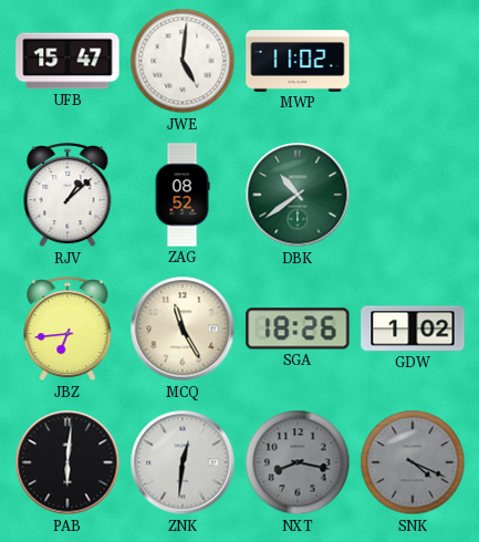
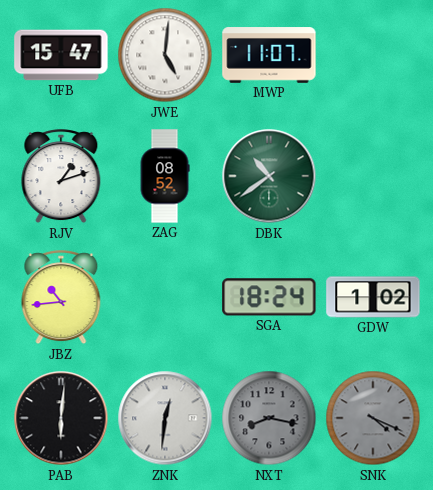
MWP: 11:02 -> 11:07 (269, 55)
RJV: 1:08 -> 1:12 (61, 177)
JBZ: 6:44 -> 10:44 (61, 298)
MCQ: 11:25 -> none (183, 329)
SGA: 18:26 -> 18:24 (269, 297)
